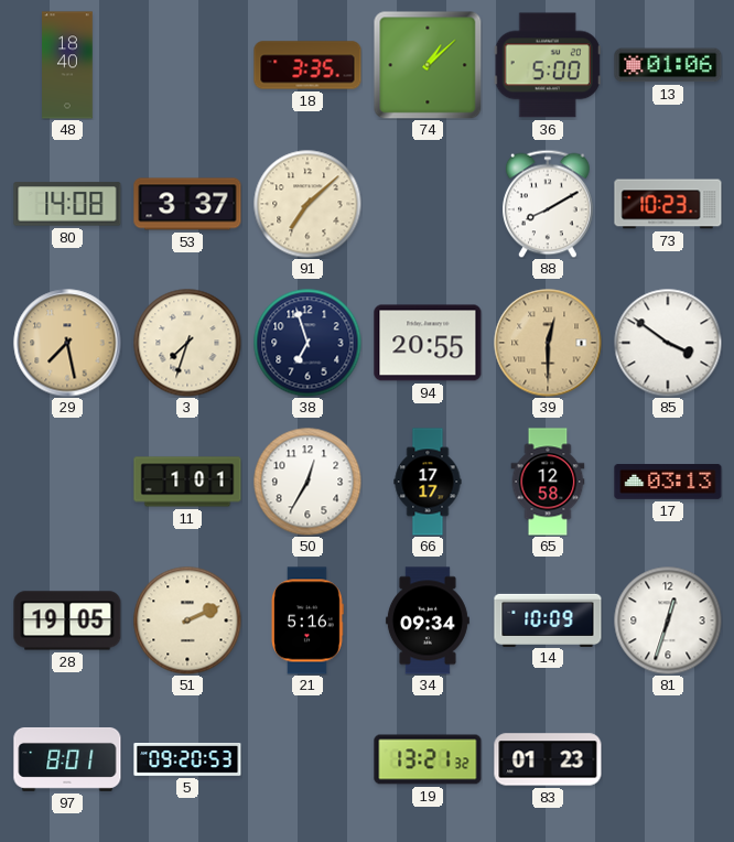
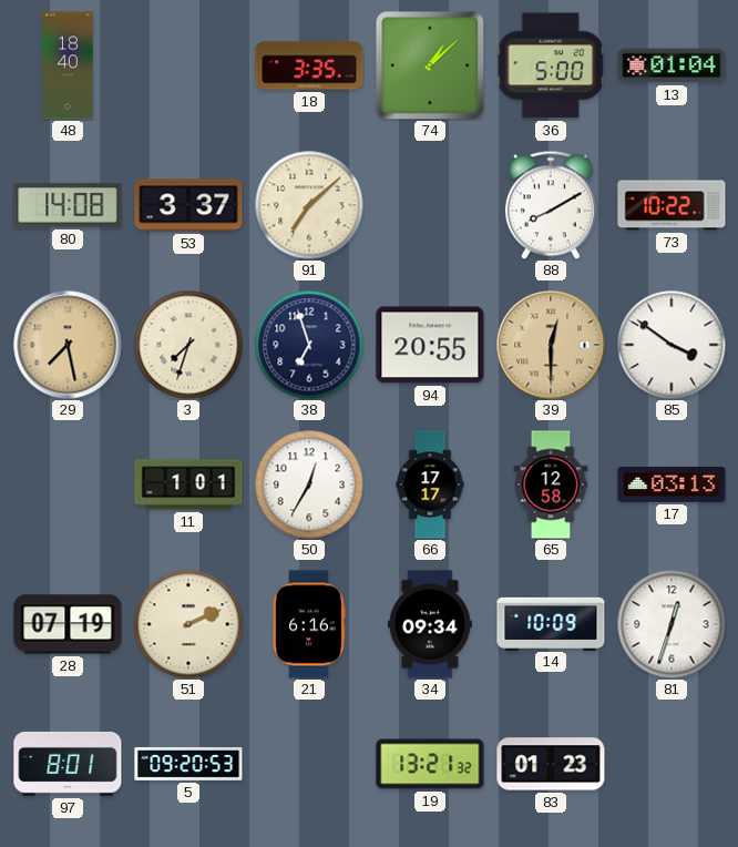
13: 01:06 -> 01:04 (672, 65)
73: 10:23 -> 10:22 (672, 205)
28: 19:05 -> 07:19 (68, 624)
21: 5:16 -> 6:16 (309, 624)
